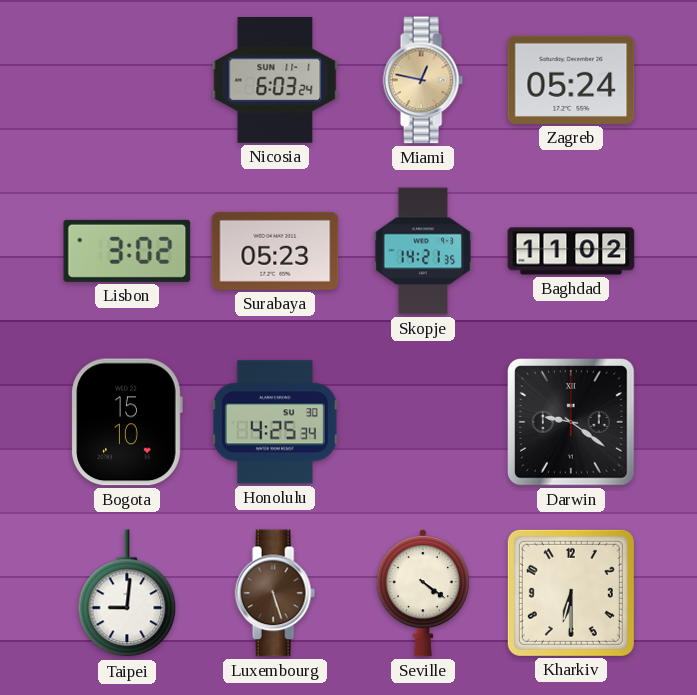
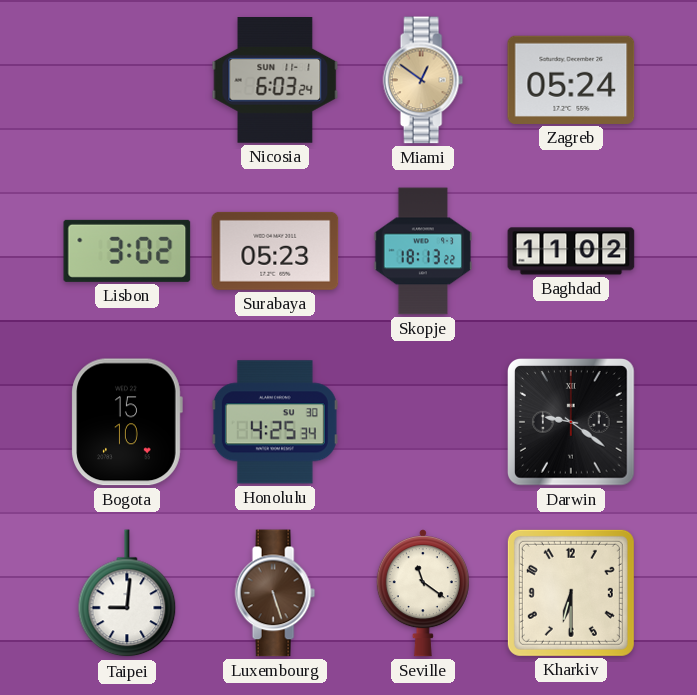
Miami: 12:47 -> 12:51 (423, 80)
Skopje: 14:21 -> 18:13 (423, 251)
Seville: 4:21 -> 11:21 (423, 593)
